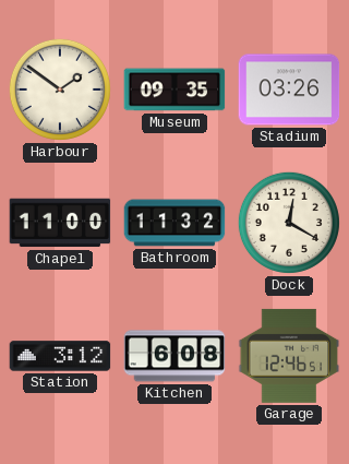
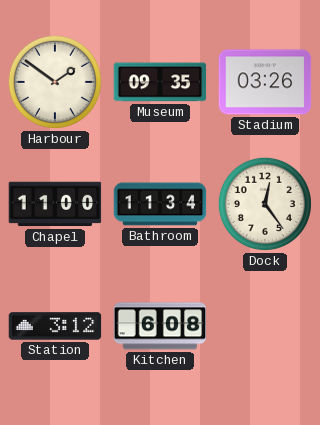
Bathroom: 11:32 -> 11:34 (160, 204)
Dock: 12:20 -> 12:24 (265, 204)
Garage: 12:46 -> none (289, 356)
